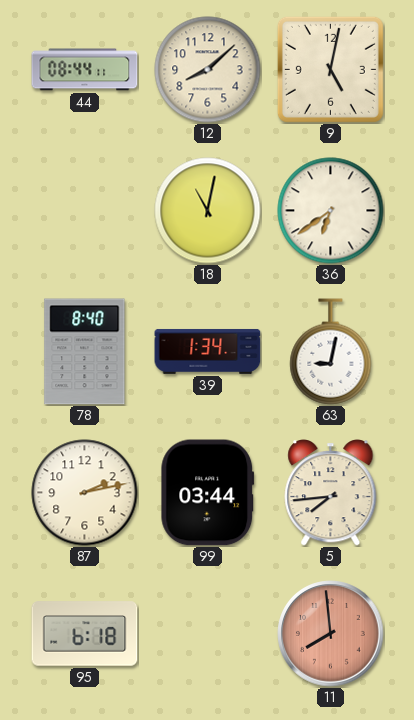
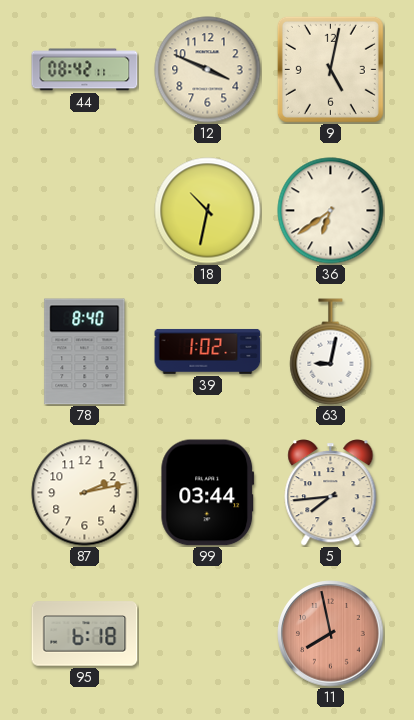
44: 08:44 -> 08:42 (85, 70)
12: 8:08 -> 3:49 (208, 70)
18: 11:02 -> 10:32 (208, 211)
39: 1:34 -> 1:02 (208, 351)
11: 7:59 -> 7:58 (331, 634)
